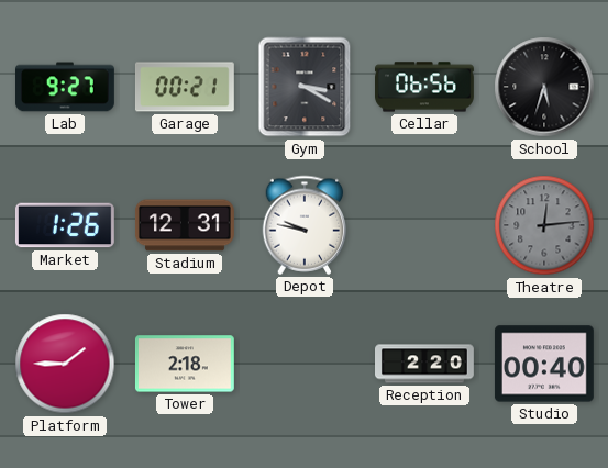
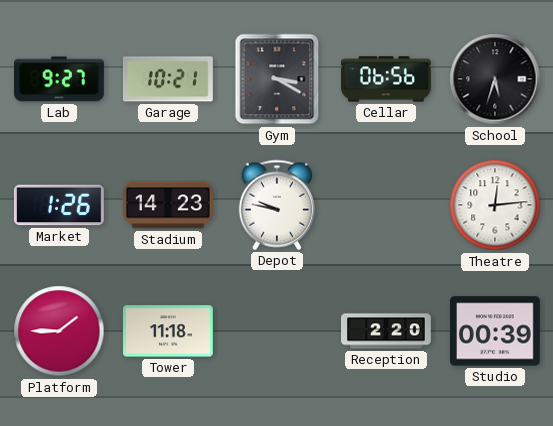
Garage: 00:21 -> 10:21 (168, 79)
Stadium: 12:31 -> 14:23 (169, 205)
Theatre dial: grey -> white (495, 205)
Tower: 2:18 -> 11:18 (168, 331)
Studio: 00:40 -> 00:39 (495, 331)
